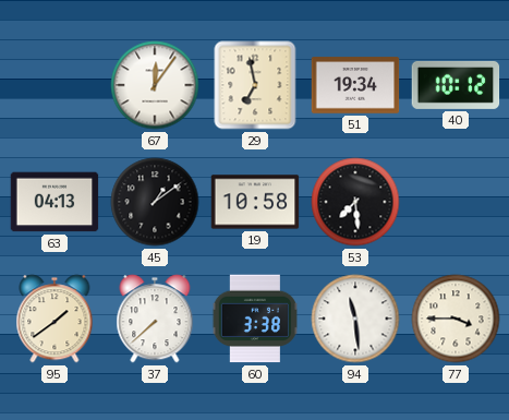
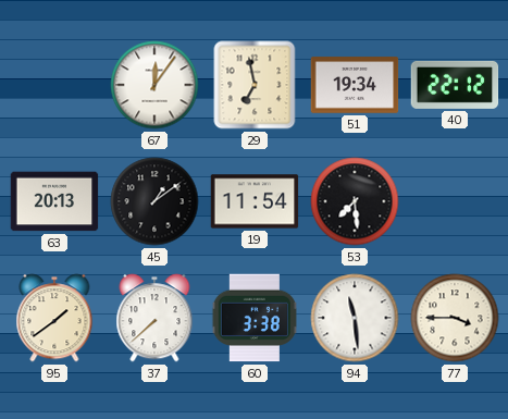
40: 10:12 -> 22:12 (455, 85)
63: 04:13 -> 20:13 (54, 201)
19: 10:58 -> 11:54 (255, 201)
